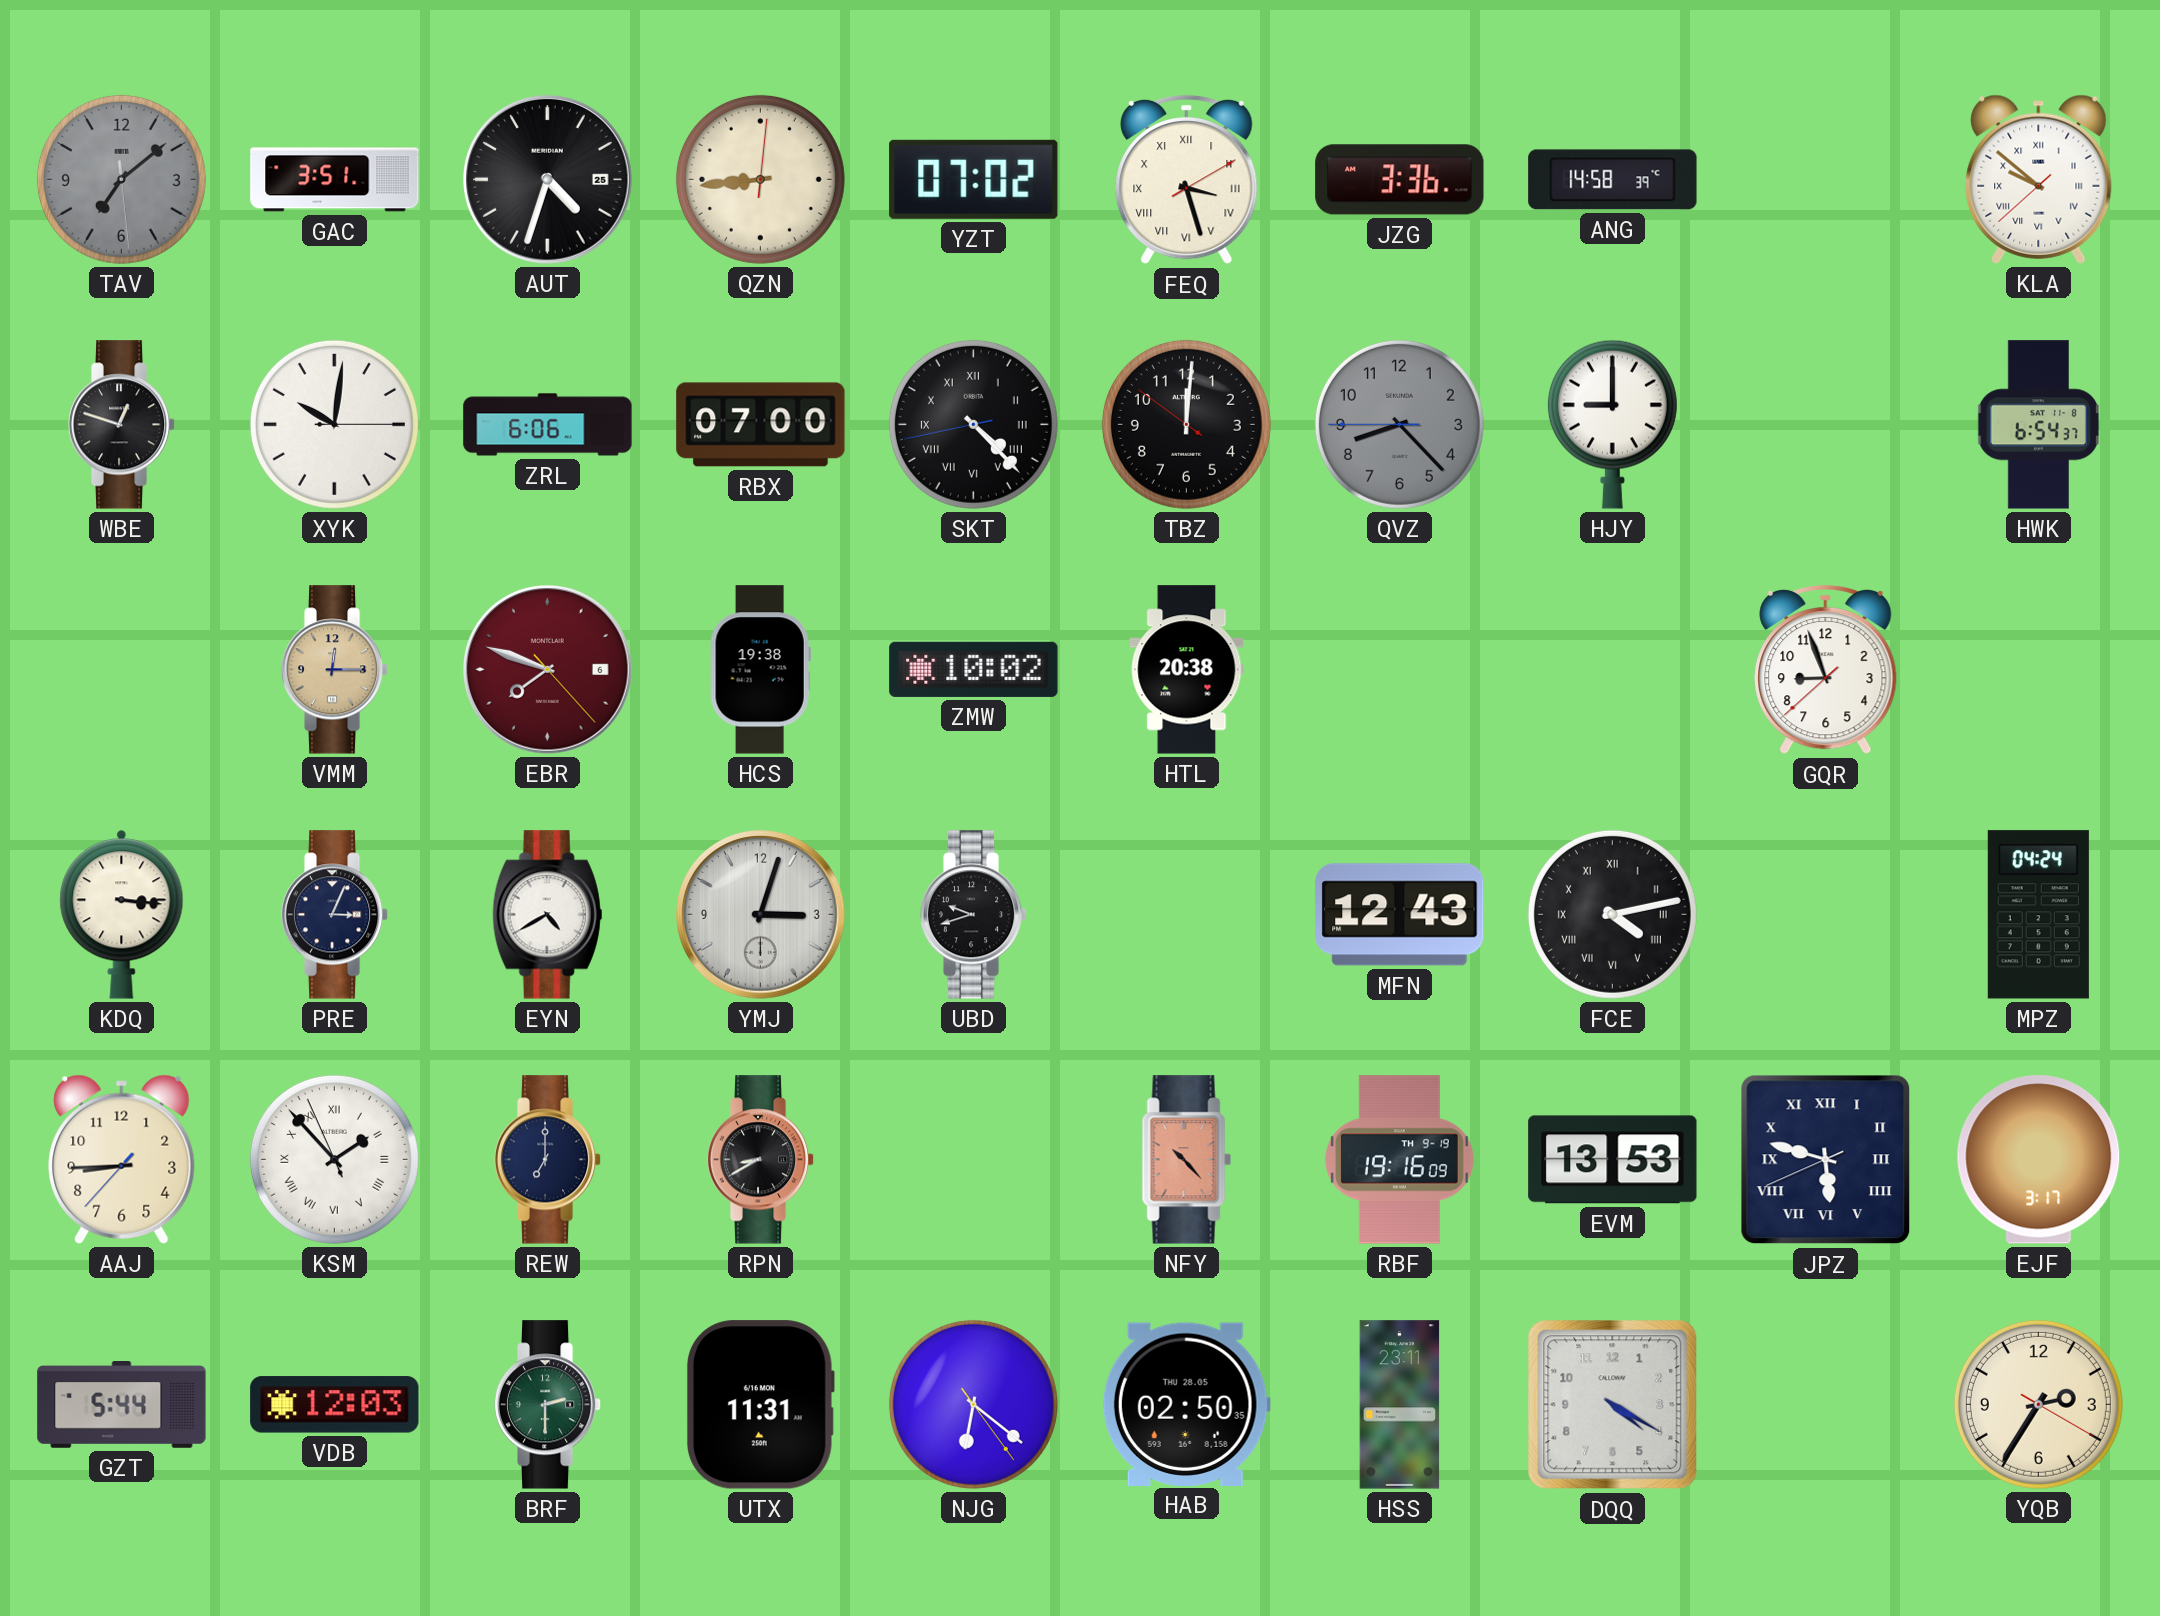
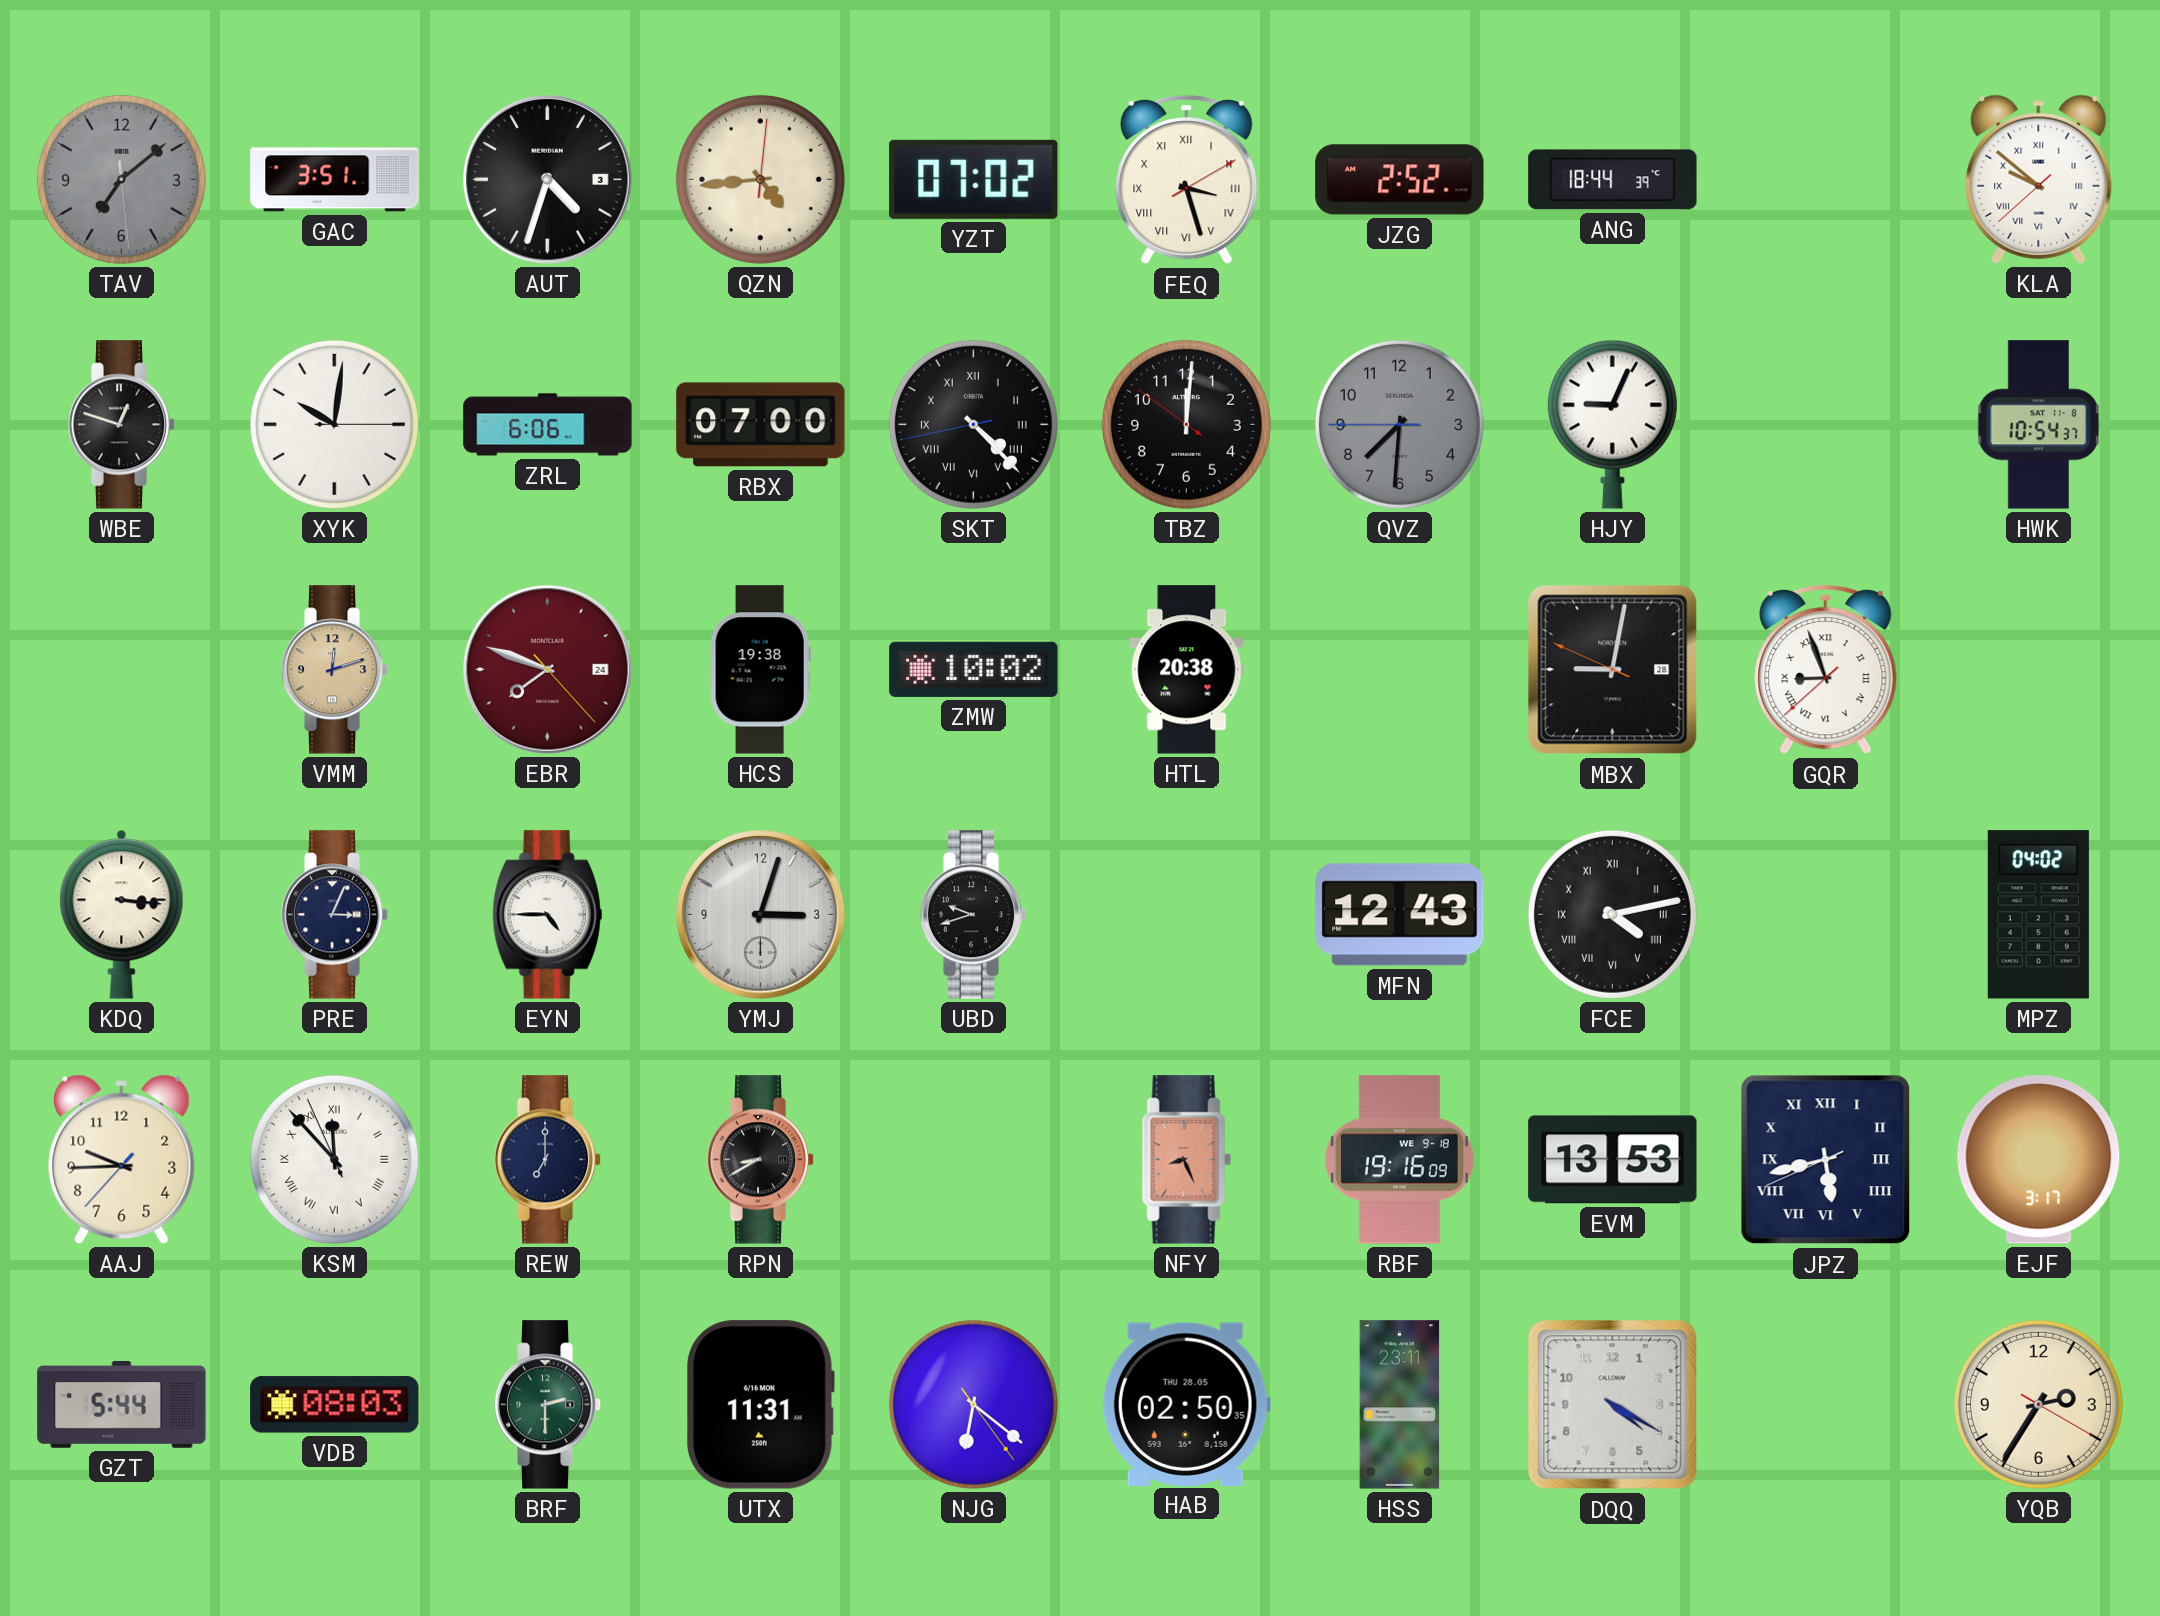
AUT date: 25 -> 3 (548, 180)
QZN: 8:44 -> 4:44 (760, 179)
JZG: 3:36 -> 2:52 (1400, 180)
ANG: 14:58 -> 18:44 (1613, 180)
QVZ: 8:22 -> 7:30 (1399, 424)
HJY: 9:00 -> 9:04 (1612, 424)
HWK: 6:54 -> 10:54 (2038, 425)
VMM: 12:15 -> 12:12 (335, 670)
EBR date: 6 -> 24 (548, 670)
MBX: none -> 9:01 (1613, 670)
GQR numerals: Arabic -> Roman (1826, 670)
EYN: 4:40 -> 4:45 (548, 915)
MPZ: 04:24 -> 04:02 (2038, 915)
AAJ: 8:44 -> 9:44 (122, 1159)
KSM: 1:52 -> 11:52 (334, 1159)
NFY: 10:23 -> 8:26 (1186, 1160)
RBF date: TH 9-19 -> WE 9-18 (1399, 1160)
JPZ: 5:47 -> 5:42 (1826, 1160)
VDB: 12:03 -> 08:03 (335, 1405)
